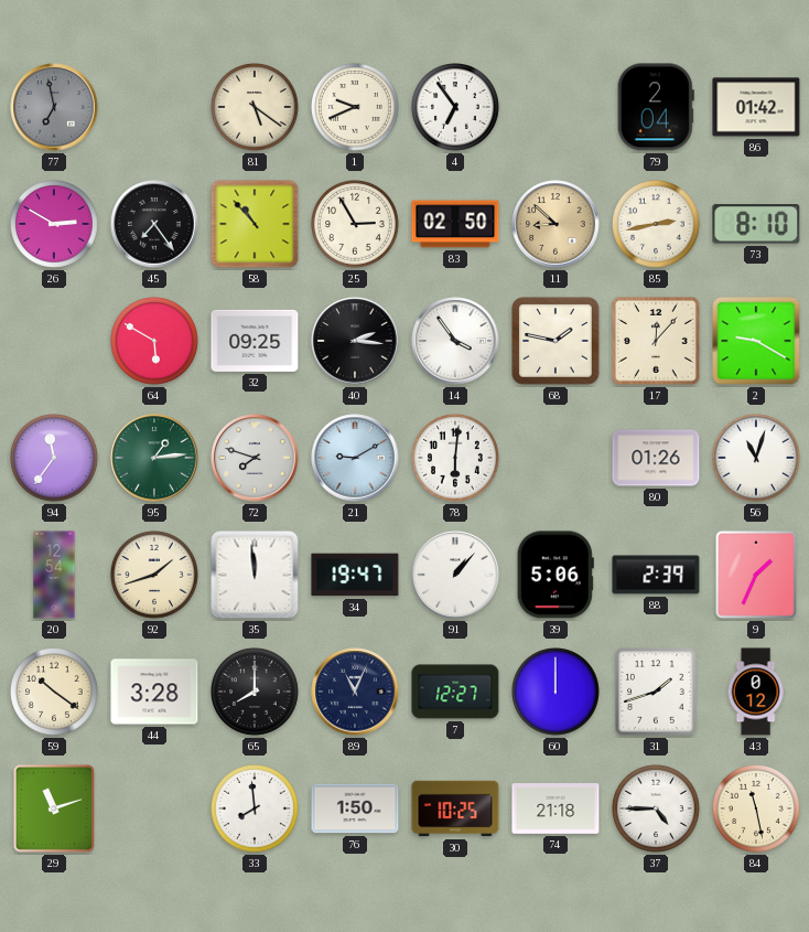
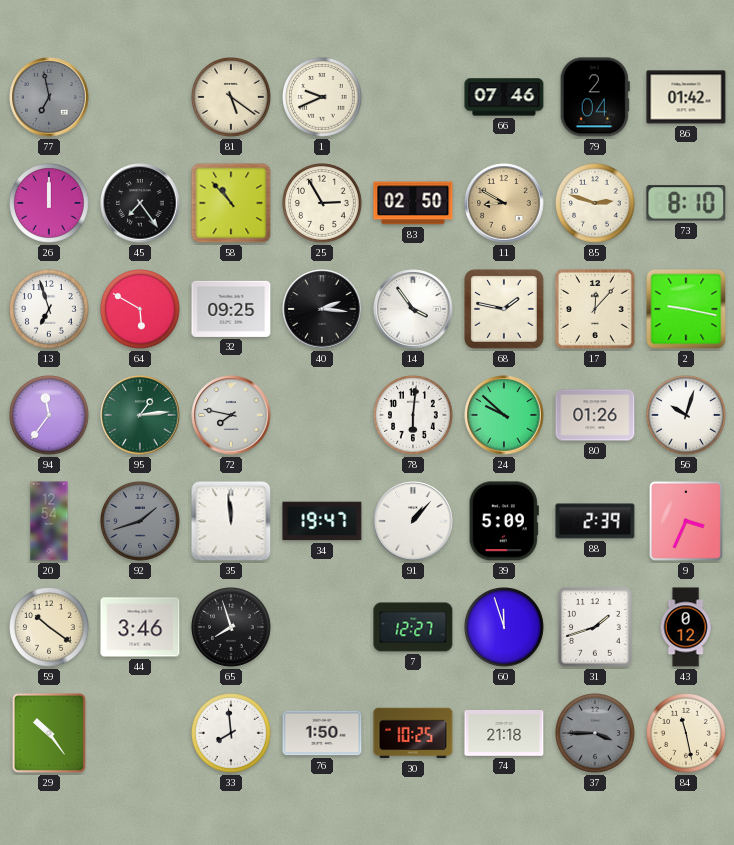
4: 6:54 -> none (456, 108)
66: none -> 07:46 (504, 97)
26: 2:50 -> 12:00 (50, 204)
11: 8:52 -> 8:50 (504, 203)
85: 2:43 -> 2:48 (596, 204)
13: none -> 6:57 (50, 310)
2: 9:20 -> 9:17 (686, 309)
72: 7:48 -> 7:47 (231, 415)
21: 9:10 -> none (355, 458)
24: none -> 9:52 (504, 415)
56: 11:03 -> 10:03 (687, 416)
92 dial: cream -> grey (141, 522)
39: 5:06 -> 5:09 (504, 521)
9: 1:34 -> 3:34 (686, 521)
44: 3:28 -> 3:46 (140, 627)
65: 8:00 -> 7:57 (232, 628)
89: 11:04 -> none (355, 692)
60: 12:00 -> 11:57 (505, 628)
29: 11:12 -> 10:24 (49, 733)
37: 4:45 -> 3:45 (596, 734)
37 dial: white -> grey (596, 734)
